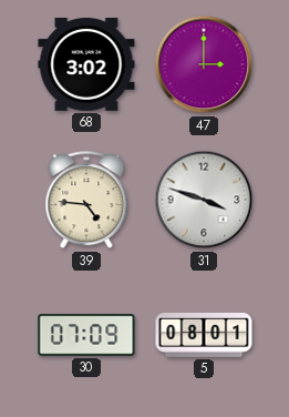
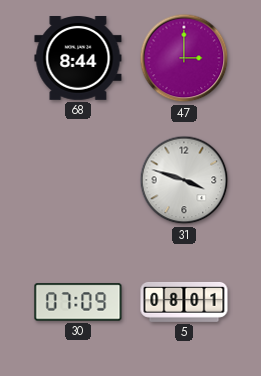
68: 3:02 -> 8:44 (78, 59)
39: 4:46 -> none (86, 201)
